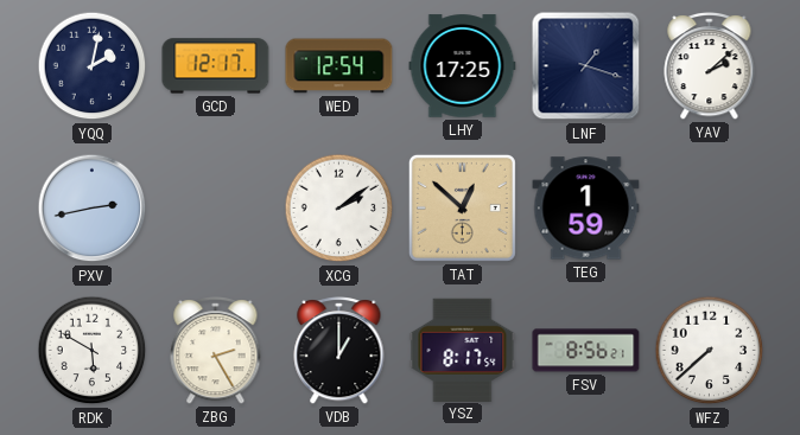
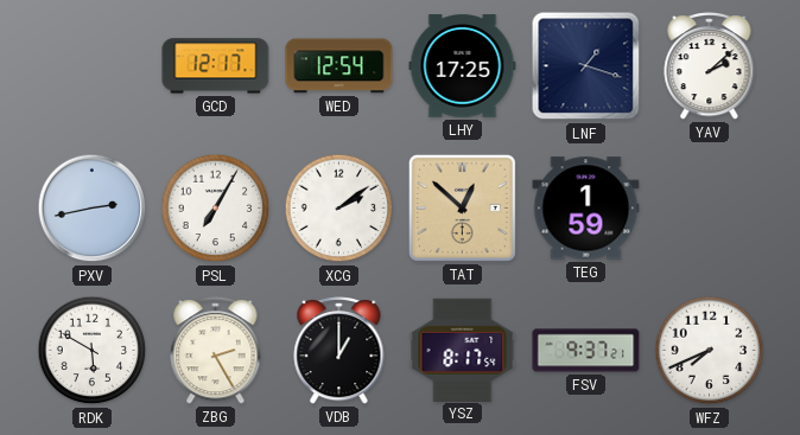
YQQ: 2:02 -> none (93, 66)
PSL: none -> 7:05 (216, 209)
FSV: 8:56 -> 9:37 (586, 351)
WFZ: 7:38 -> 7:41 (710, 351)
